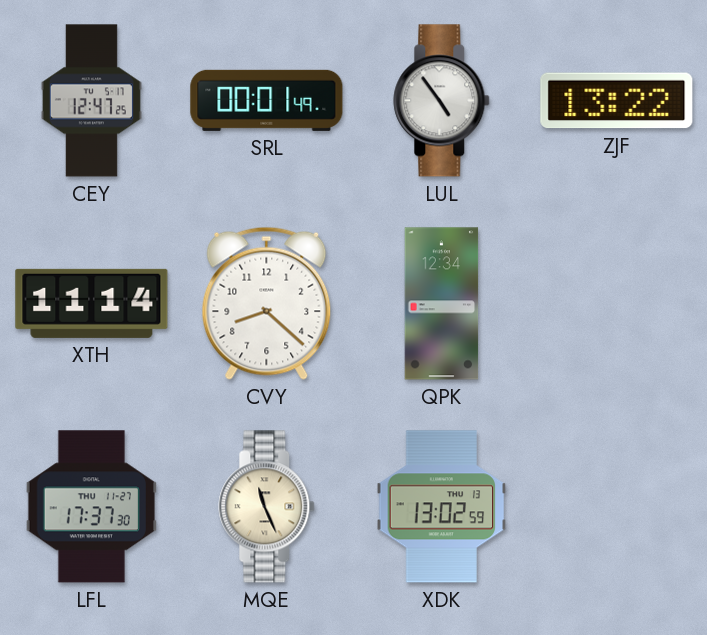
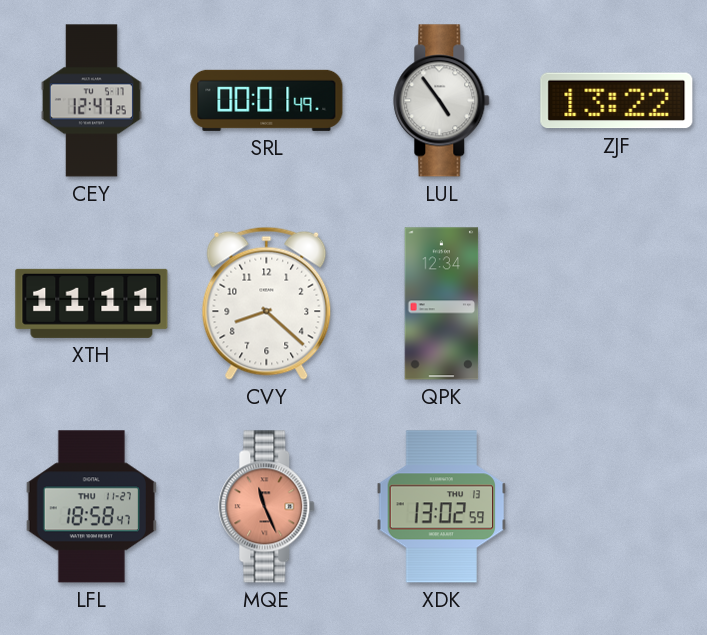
XTH: 11:14 -> 11:11 (92, 303)
LFL: 17:37 -> 18:58 (91, 507)
MQE dial: cream -> salmon (267, 507)
